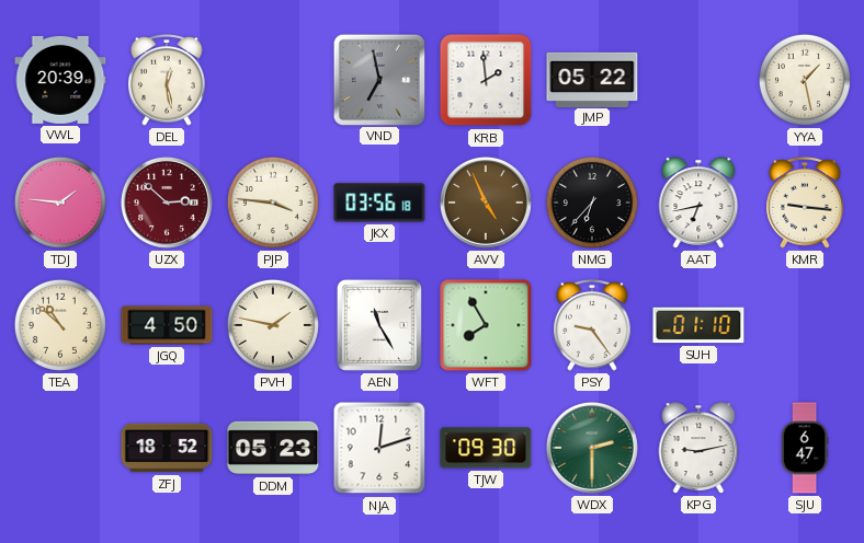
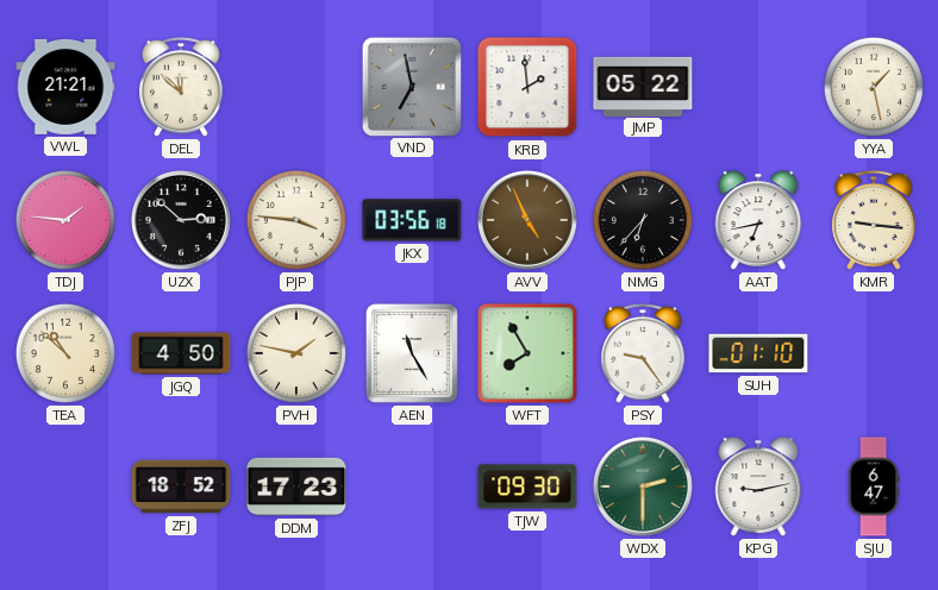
VWL: 20:39 -> 21:21 (65, 87)
DEL: 12:28 -> 11:52 (181, 88)
UZX dial: burgundy -> black (181, 220)
DDM: 05:23 -> 17:23 (296, 487)
NJA: 12:12 -> none (379, 448)
